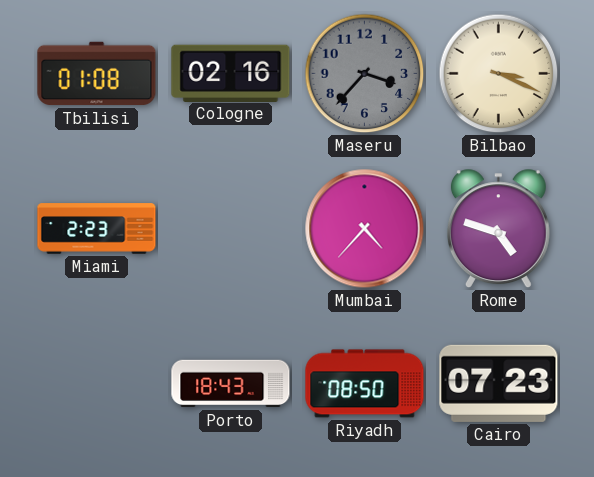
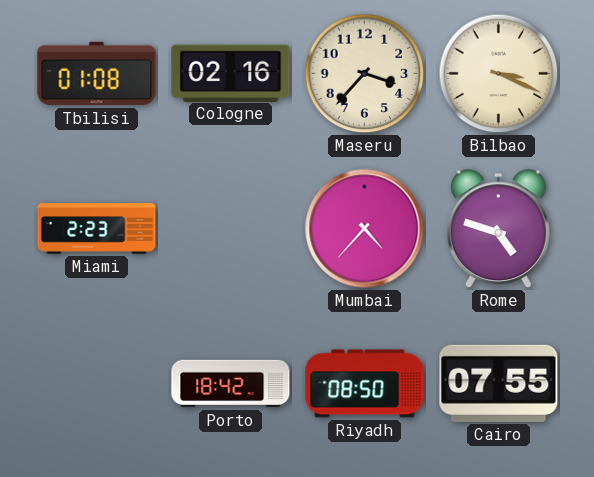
Maseru dial: grey -> cream (365, 74)
Porto: 18:43 -> 18:42 (231, 384)
Cairo: 07:23 -> 07:55 (499, 383)
